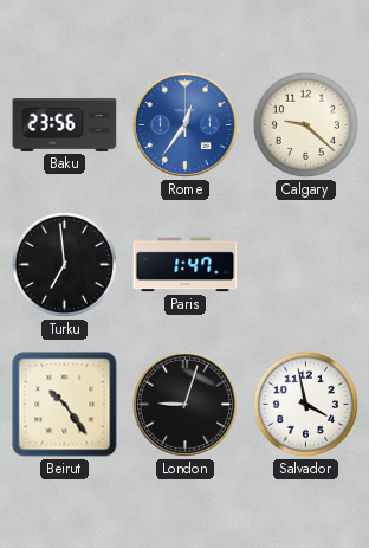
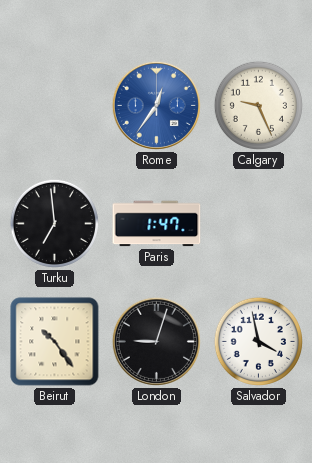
Baku: 23:56 -> none (65, 124)
Calgary: 9:22 -> 9:26 (258, 105)
